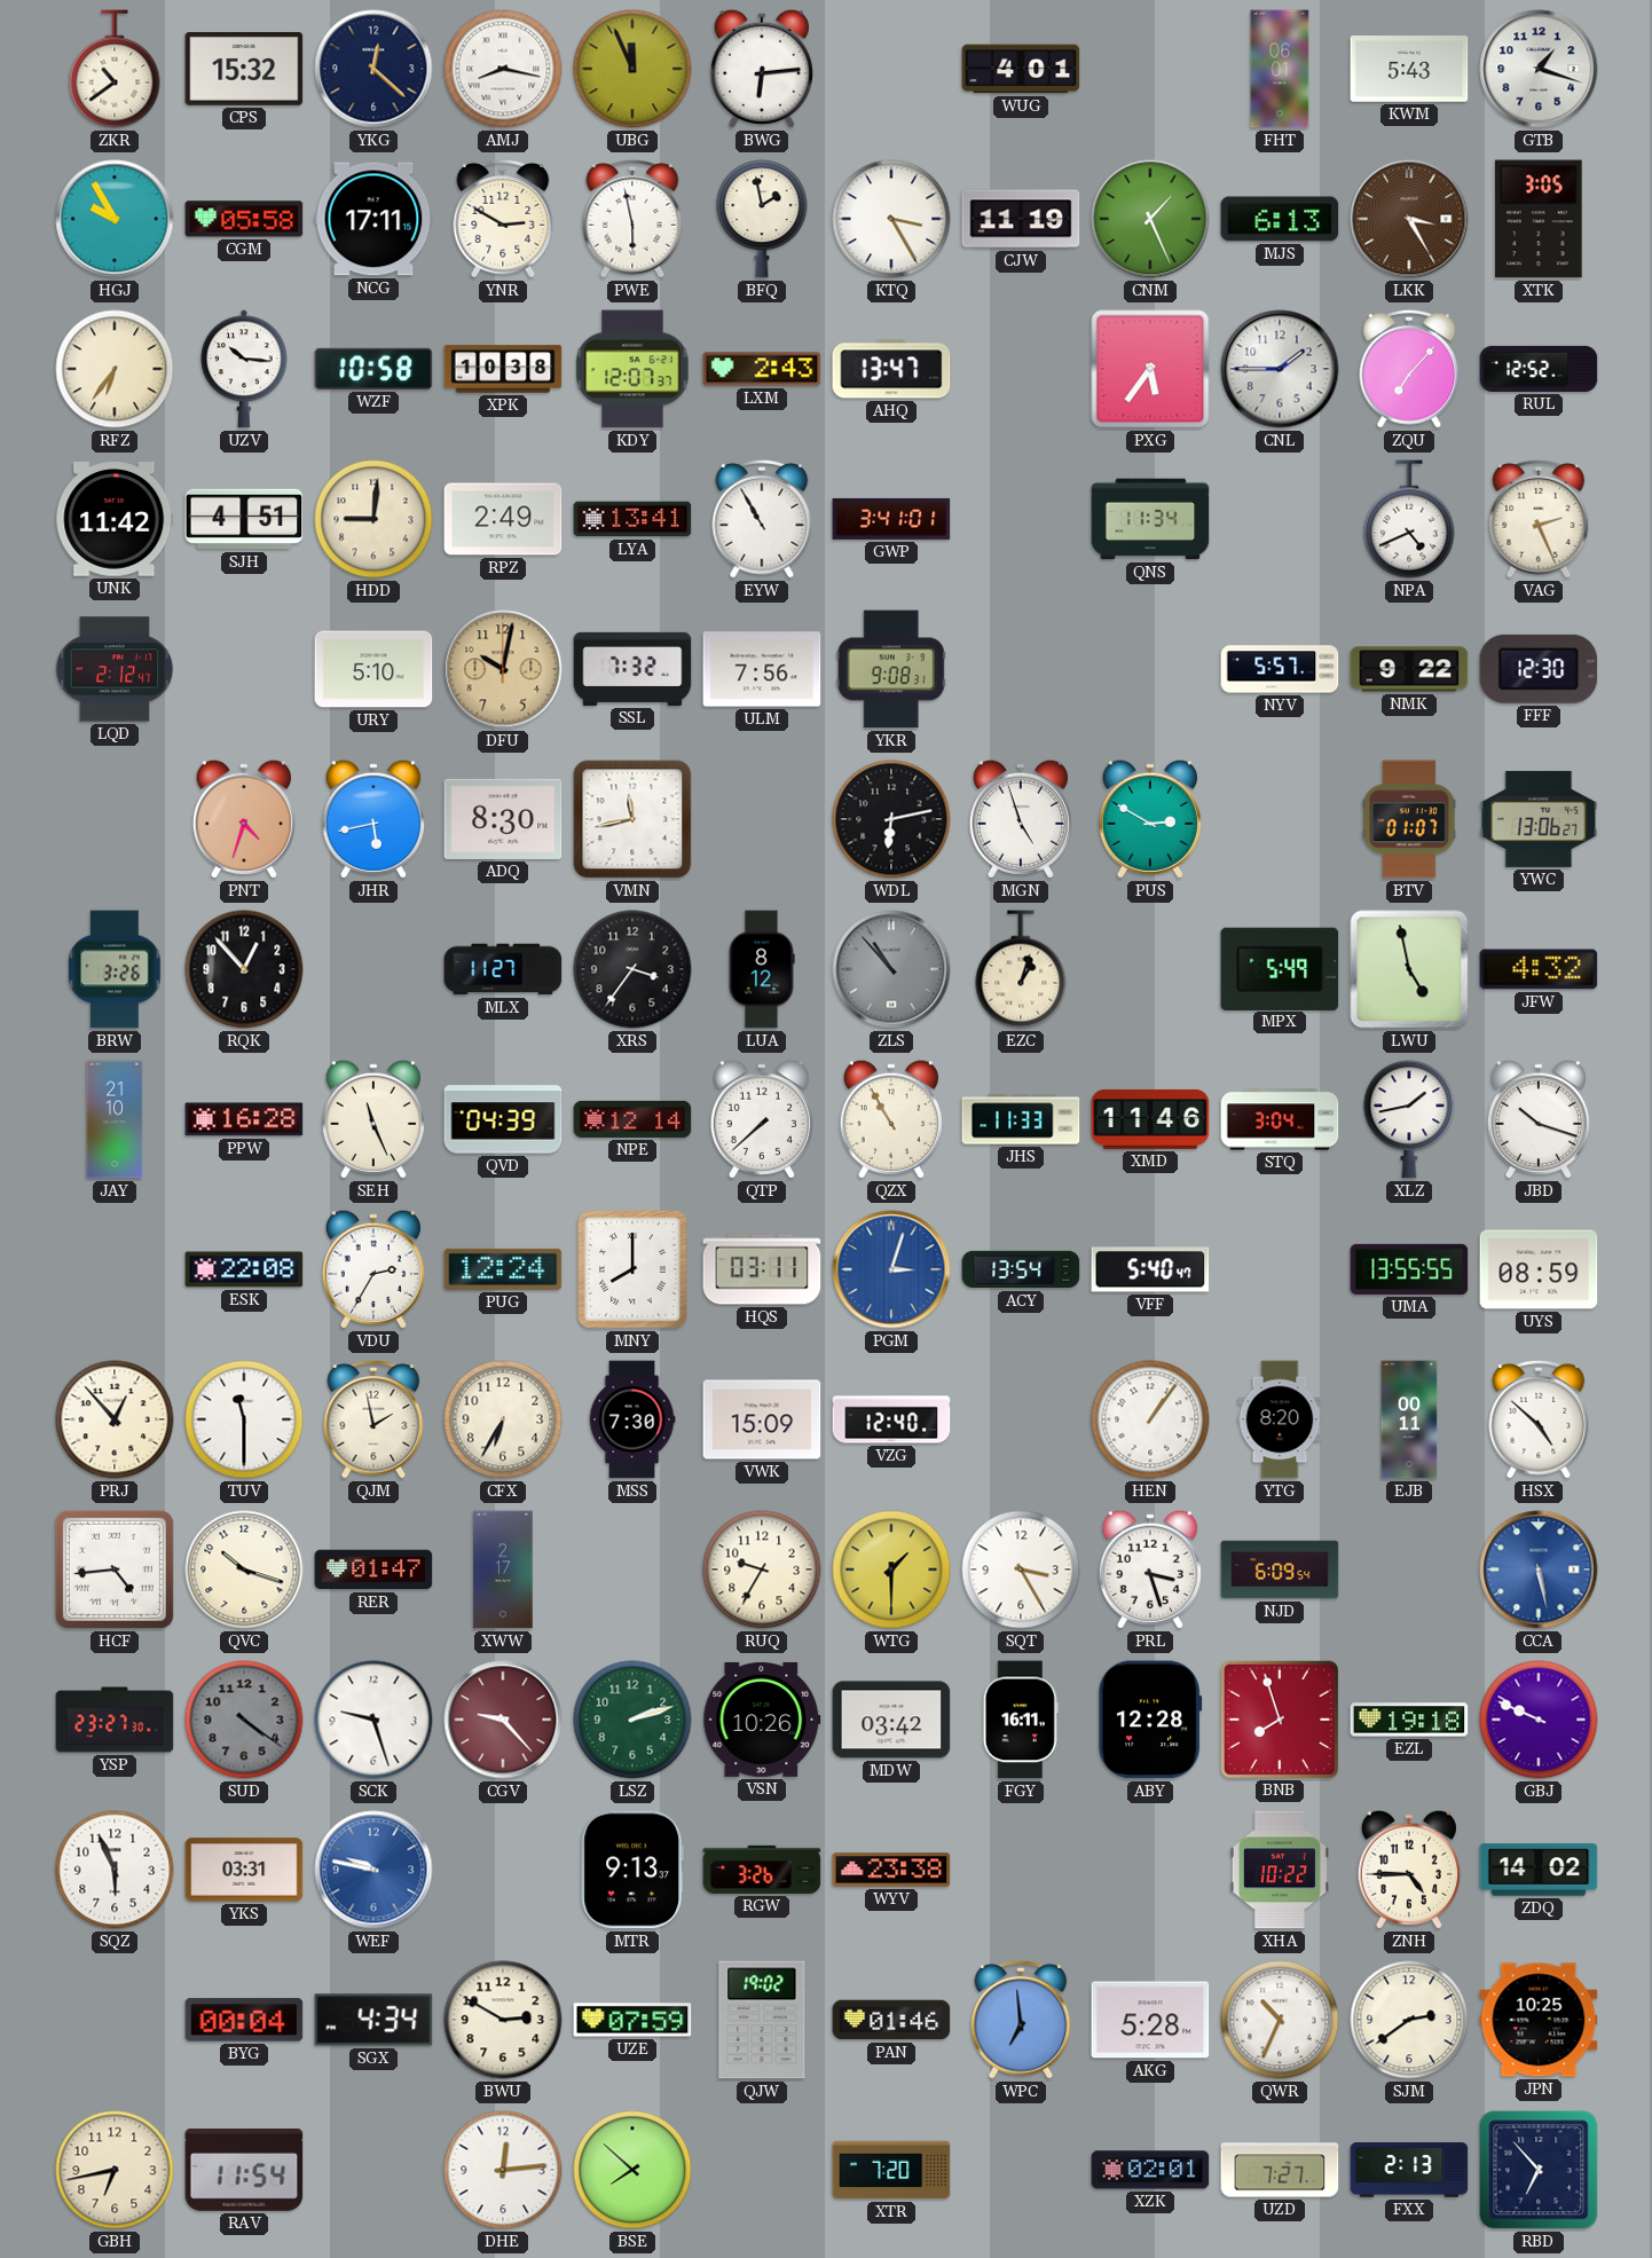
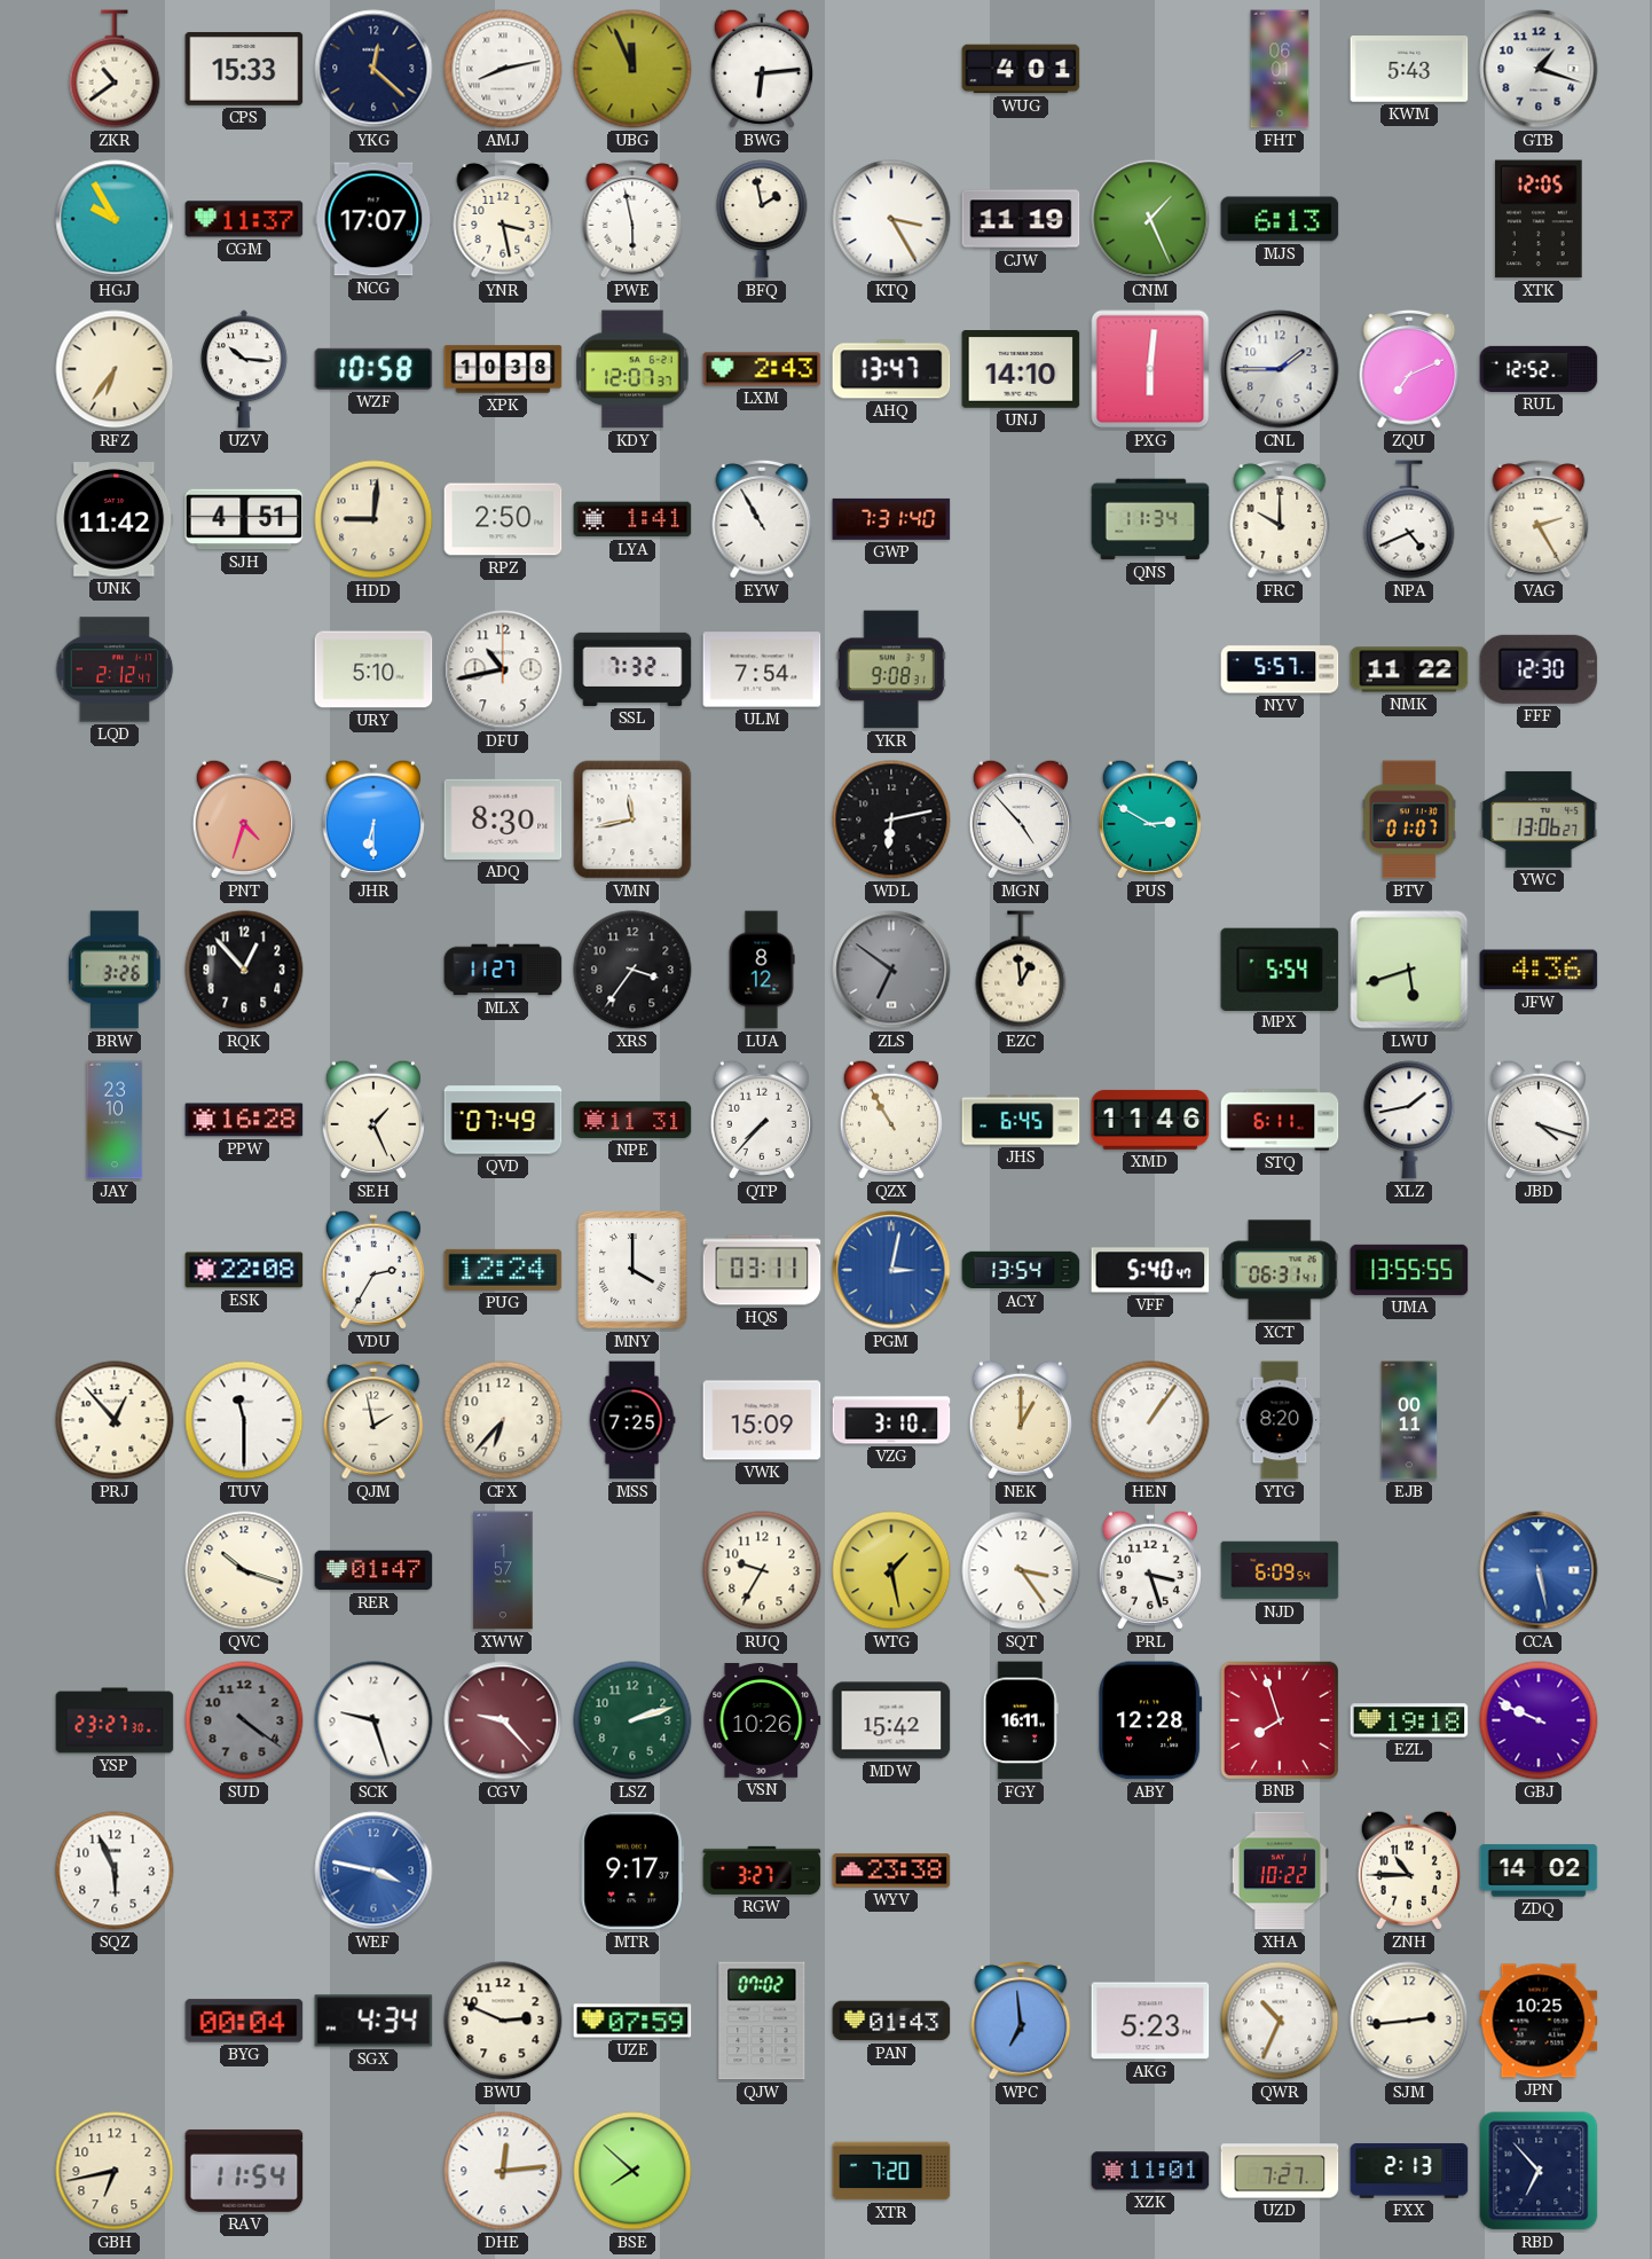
CPS: 15:32 -> 15:33 (244, 69)
AMJ: 8:17 -> 8:13 (503, 69)
CGM: 05:58 -> 11:37 (244, 219)
NCG: 17:11 -> 17:07 (373, 219)
YNR: 2:50 -> 3:28 (503, 219)
LKK: 3:25 -> none (1409, 219)
XTK: 3:05 -> 12:05 (1539, 219)
UNJ: none -> 14:10 (1021, 370)
PXG: 5:36 -> 6:01 (1150, 369)
ZQU: 7:07 -> 7:11 (1409, 369)
RPZ: 2:49 -> 2:50 (503, 519)
LYA: 13:41 -> 1:41 (632, 519)
GWP: 3:41 -> 7:31 (891, 519)
FRC: none -> 10:00 (1280, 519)
VAG: 2:26 -> 2:25 (1539, 519)
DFU: 10:02 -> 10:43 (503, 669)
DFU dial: champagne -> white (503, 669)
ULM: 7:56 -> 7:54 (762, 669)
NMK: 9:22 -> 11:22 (1409, 669)
JHR: 5:43 -> 6:30 (373, 819)
MGN: 4:57 -> 4:53 (1021, 819)
ZLS: 10:53 -> 6:51 (891, 970)
EZC: 1:03 -> 12:59 (1021, 970)
MPX: 5:49 -> 5:54 (1280, 968)
LWU: 4:58 -> 5:42 (1409, 970)
JFW: 4:32 -> 4:36 (1539, 970)
JAY: 21:10 -> 23:10 (115, 1120)
SEH: 11:26 -> 1:26 (373, 1120)
QVD: 04:39 -> 07:49 (503, 1120)
NPE: 12:14 -> 11:31 (632, 1120)
QTP: 7:38 -> 7:37 (762, 1120)
JHS: 11:33 -> 6:45 (1021, 1120)
STQ: 3:04 -> 6:11 (1280, 1120)
JBD: 10:18 -> 4:18 (1539, 1120)
MNY: 8:00 -> 4:00 (632, 1270)
PGM: 3:03 -> 3:02 (891, 1270)
XCT: none -> 06:31 (1280, 1270)
UYS: 08:59 -> none (1539, 1269)
CFX: 6:35 -> 6:37 (503, 1420)
MSS: 7:30 -> 7:25 (632, 1420)
VZG: 12:40 -> 3:10 (891, 1420)
NEK: none -> 1:00 (1021, 1420)
HSX: 4:52 -> none (1539, 1419)
HCF: 4:44 -> none (115, 1569)
XWW: 2:17 -> 1:57 (503, 1570)
WTG: 1:30 -> 1:28 (891, 1570)
SQT: 3:25 -> 3:24 (1021, 1570)
MDW: 03:42 -> 15:42 (891, 1720)
YKS: 03:31 -> none (244, 1870)
WEF: 9:47 -> 3:47 (373, 1870)
MTR: 9:13 -> 9:17 (631, 1870)
RGW: 3:26 -> 3:27 (762, 1870)
ZNH: 4:45 -> 10:45 (1409, 1870)
BWU: 2:50 -> 2:49 (503, 2021)
QJW: 19:02 -> 07:02 (762, 2021)
PAN: 01:46 -> 01:43 (891, 2021)
AKG: 5:28 -> 5:23 (1150, 2021)
SJM: 2:39 -> 2:44 (1409, 2021)
XZK: 02:01 -> 11:01 (1150, 2171)
